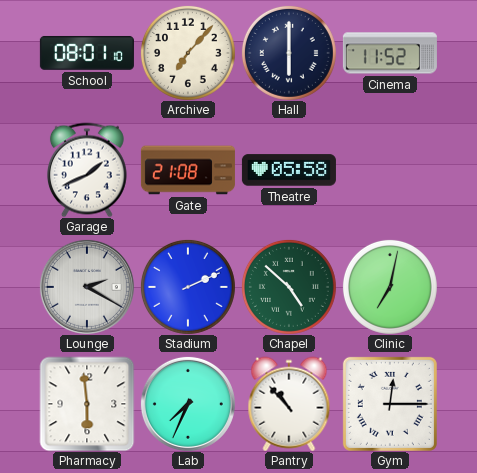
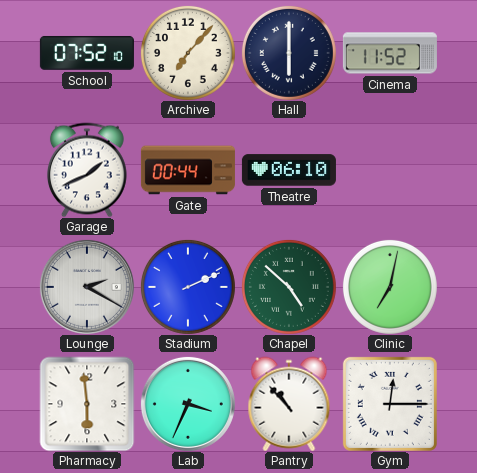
School: 08:01 -> 07:52 (87, 53)
Gate: 21:08 -> 00:44 (188, 170)
Theatre: 05:58 -> 06:10 (289, 170)
Lab: 7:34 -> 3:34 (188, 404)
